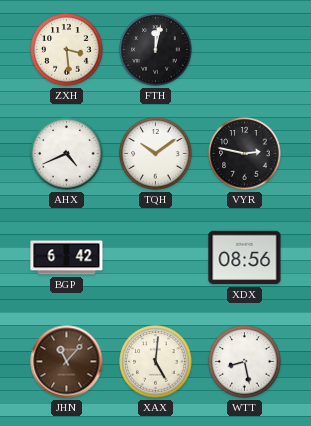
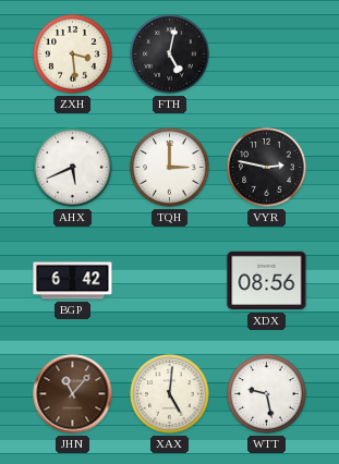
FTH: 12:02 -> 5:02 (170, 54)
AHX: 4:41 -> 5:41 (73, 168)
TQH: 10:09 -> 3:00 (170, 168)
WTT: 8:28 -> 9:28 (267, 394)
